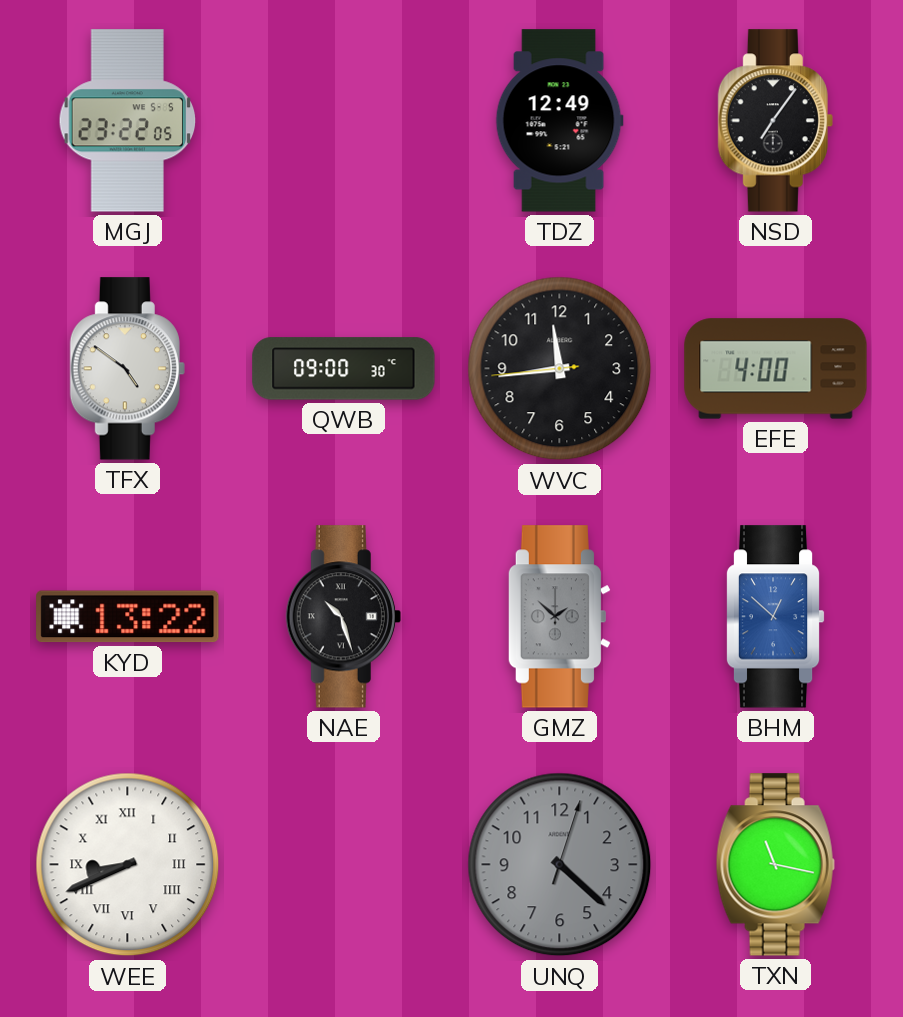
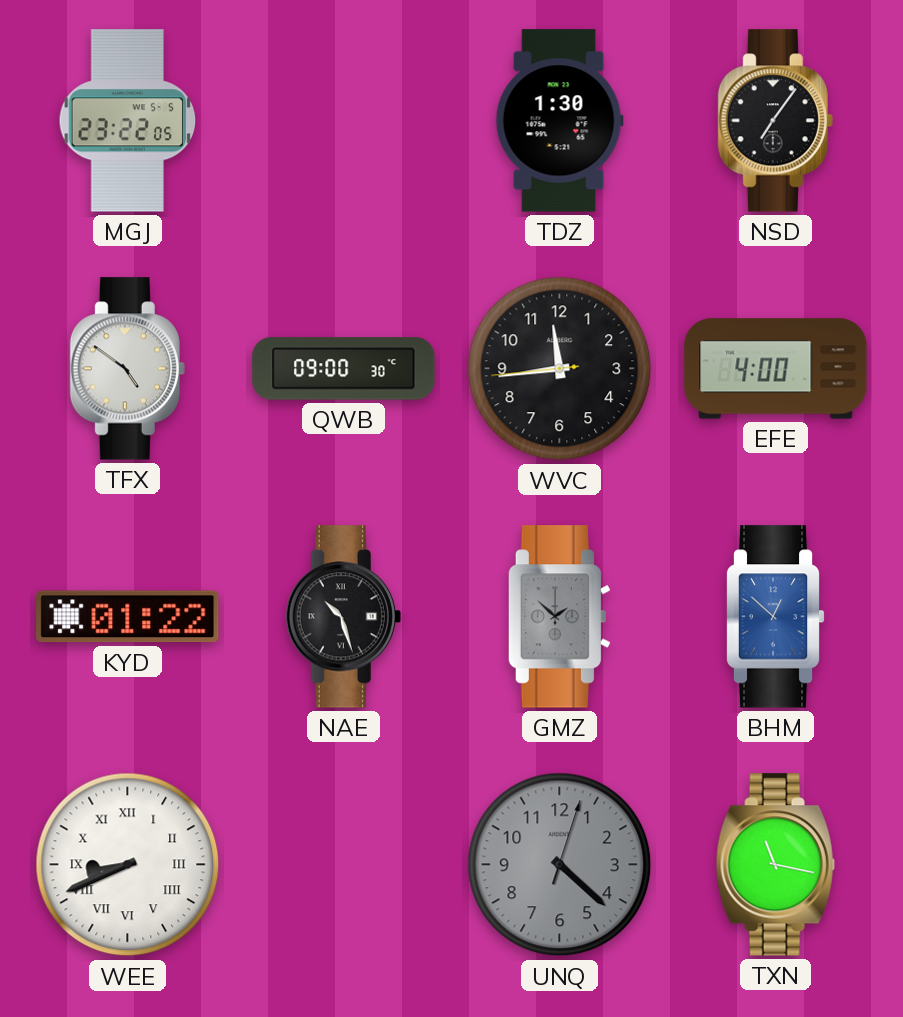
TDZ: 12:49 -> 1:30 (559, 121)
KYD: 13:22 -> 01:22 (128, 617)
